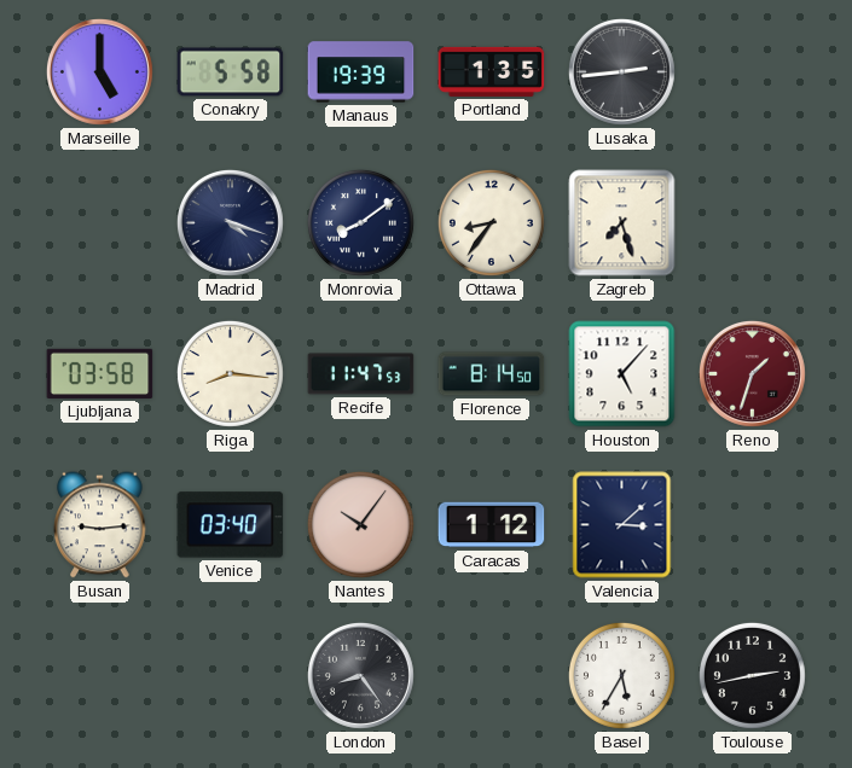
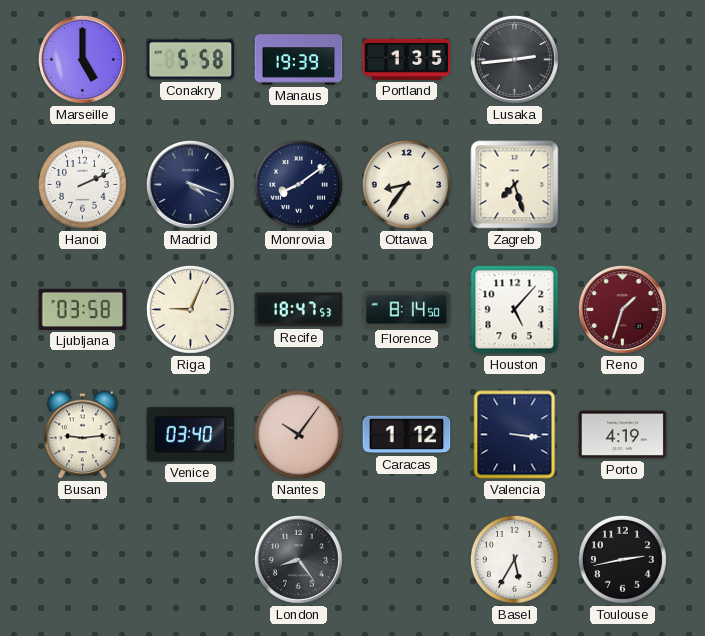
Hanoi: none -> 2:11 (82, 184)
Riga: 8:16 -> 9:04 (190, 309)
Recife: 11:47 -> 18:47 (299, 310)
Valencia: 3:08 -> 3:16 (515, 435)
Porto: none -> 4:19 (623, 435)
